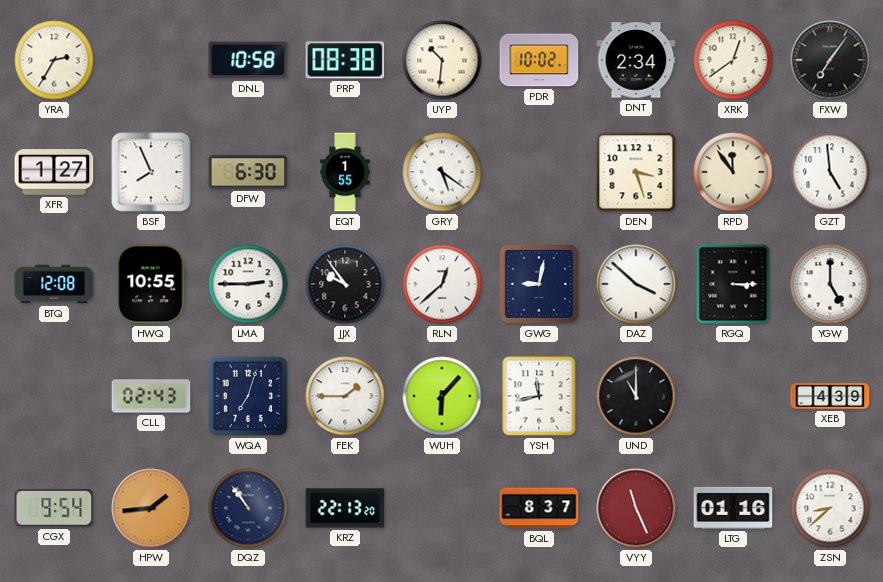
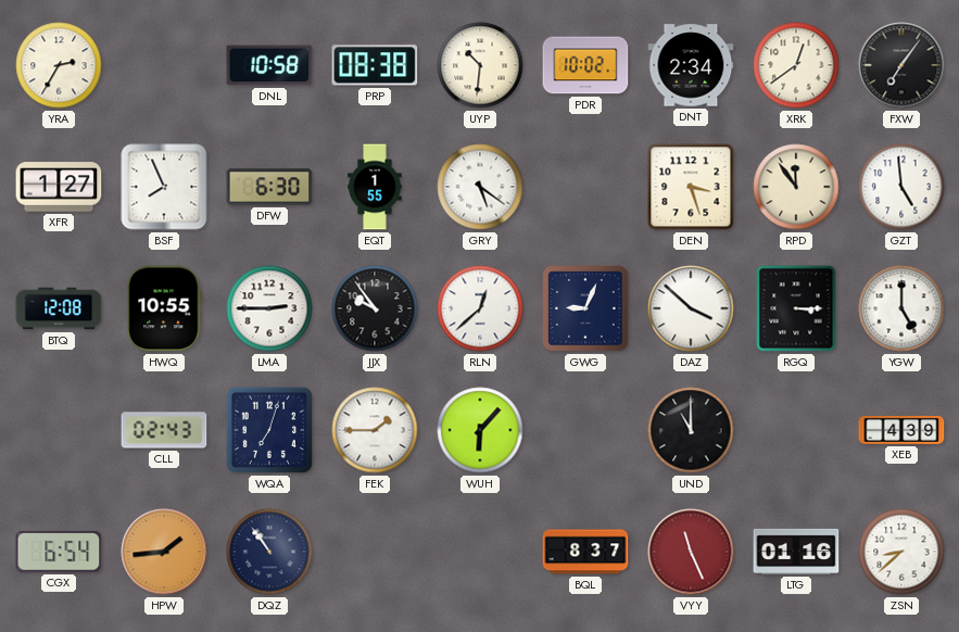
GWG: 9:02 -> 9:04 (585, 308)
YSH: 11:43 -> none (539, 396)
CGX: 9:54 -> 6:54 (59, 552)
KRZ: 22:13 -> none (345, 508)
